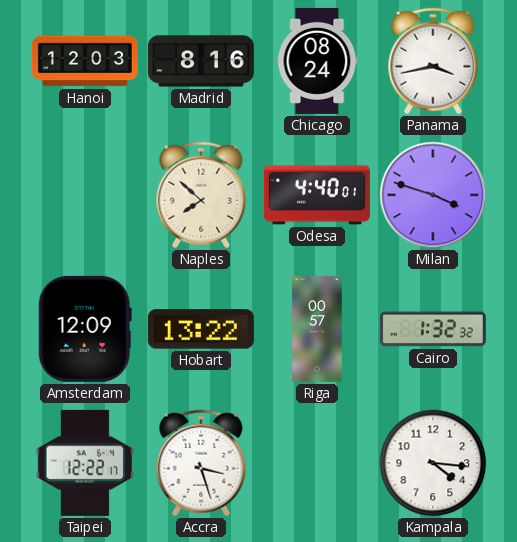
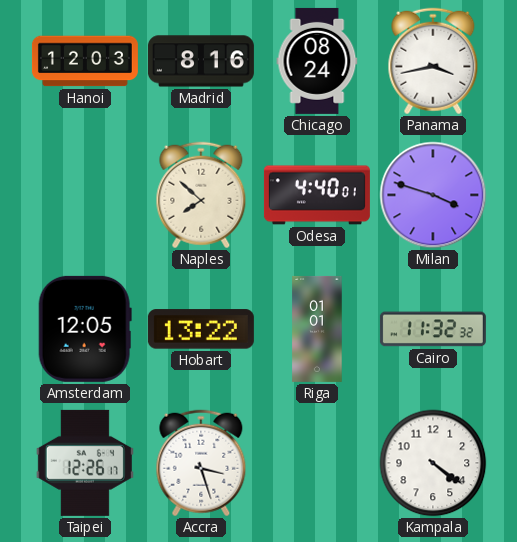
Amsterdam: 12:09 -> 12:05 (85, 329)
Riga: 00:57 -> 01:01 (317, 329)
Cairo: 1:32 -> 11:32 (433, 329)
Taipei: 12:22 -> 12:26 (85, 463)
Kampala: 4:16 -> 4:21 (433, 463)
